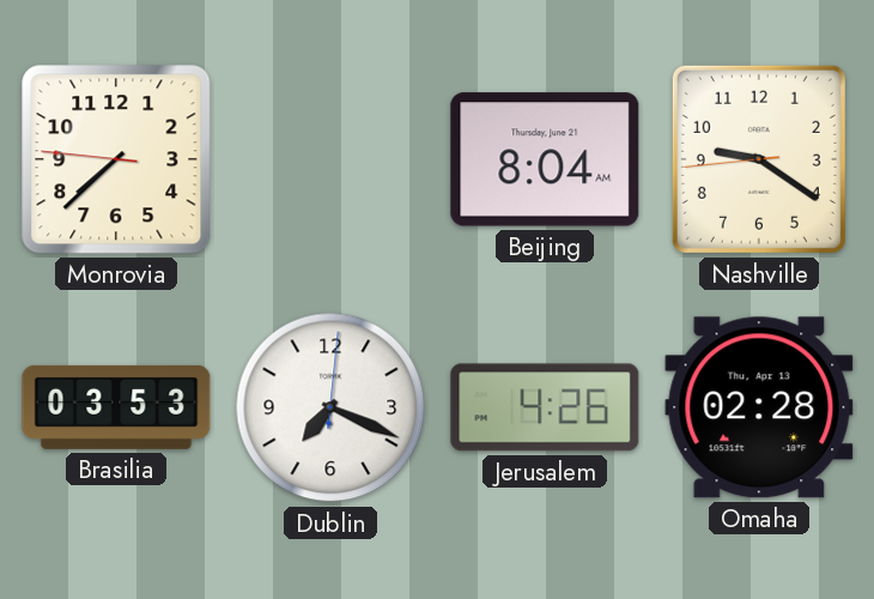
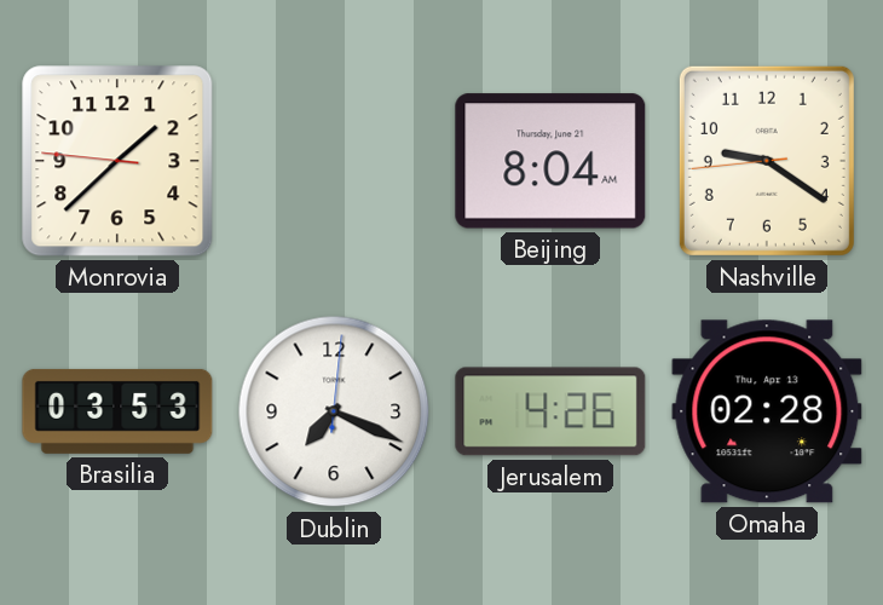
Monrovia: 7:37 -> 1:37 (117, 161)
